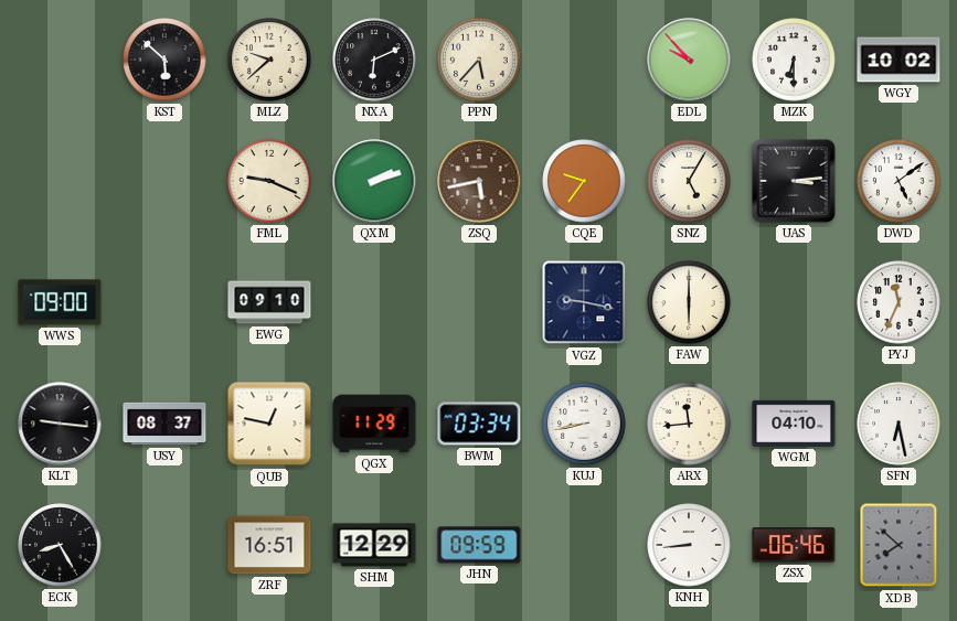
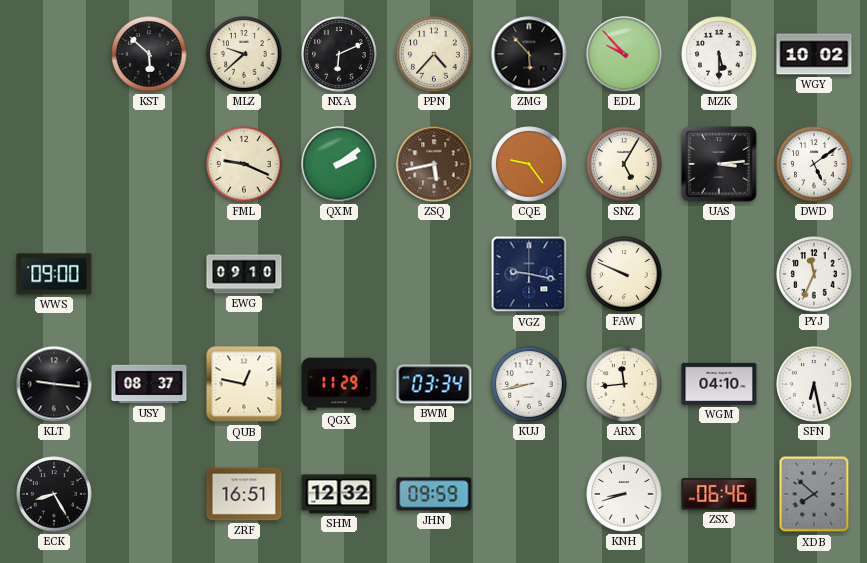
PPN: 5:37 -> 4:37 (434, 54)
ZMG: none -> 5:53 (529, 54)
MZK: 6:30 -> 5:30 (719, 54)
QXM: 2:12 -> 2:09 (339, 164)
CQE: 9:36 -> 9:24 (529, 164)
FAW: 6:00 -> 9:49 (624, 274)
SHM: 12:29 -> 12:32 (339, 494)
KNH: 8:44 -> 8:42 (624, 494)
